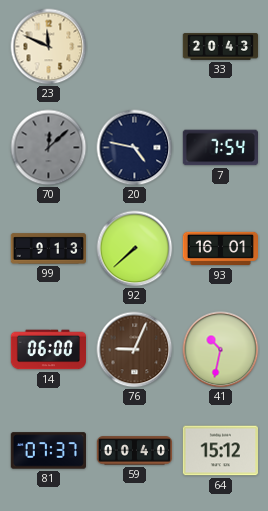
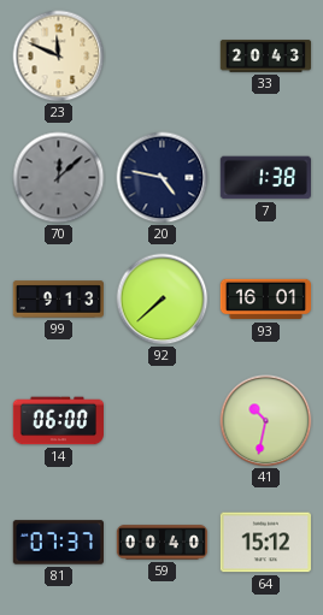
7: 7:54 -> 1:38 (265, 178)
76: 9:04 -> none (135, 350)
